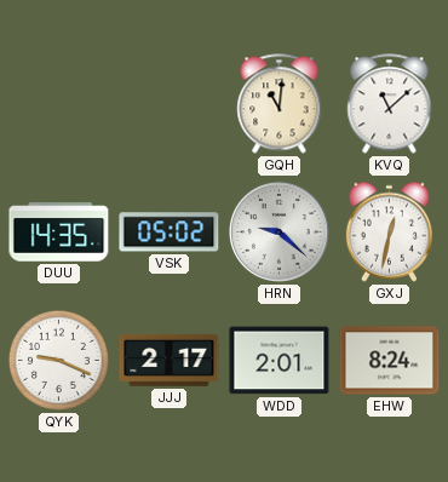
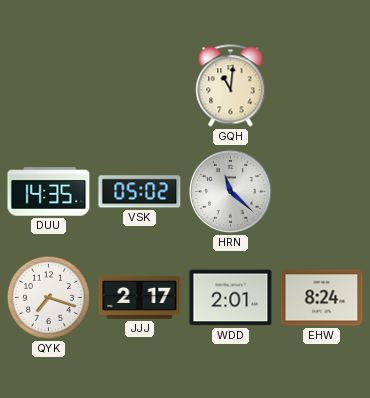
KVQ: 11:08 -> none (390, 104)
HRN: 9:22 -> 11:22 (230, 191)
GXJ: 12:32 -> none (389, 231)
QYK: 9:19 -> 7:18 (48, 297)
